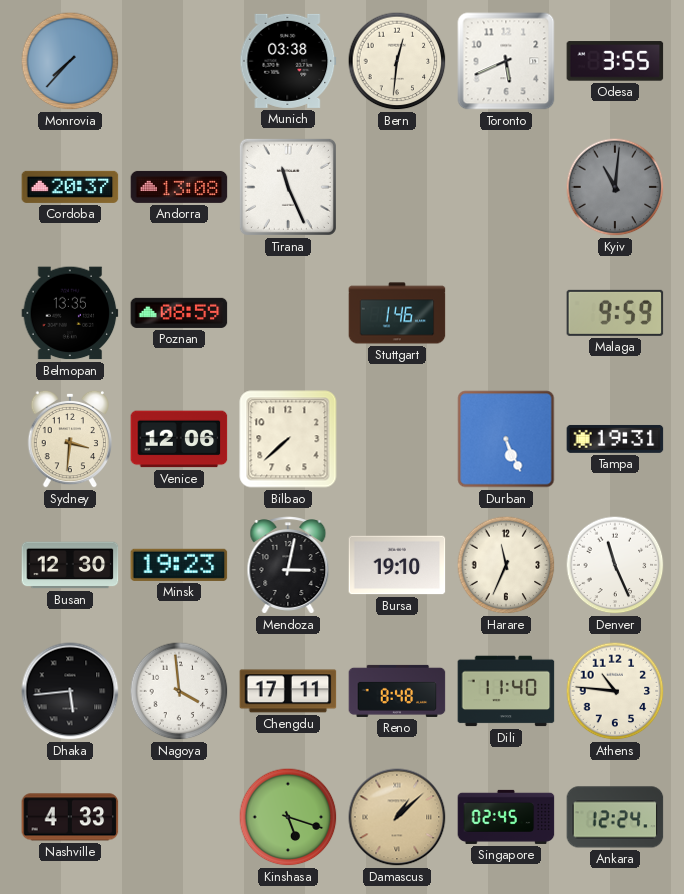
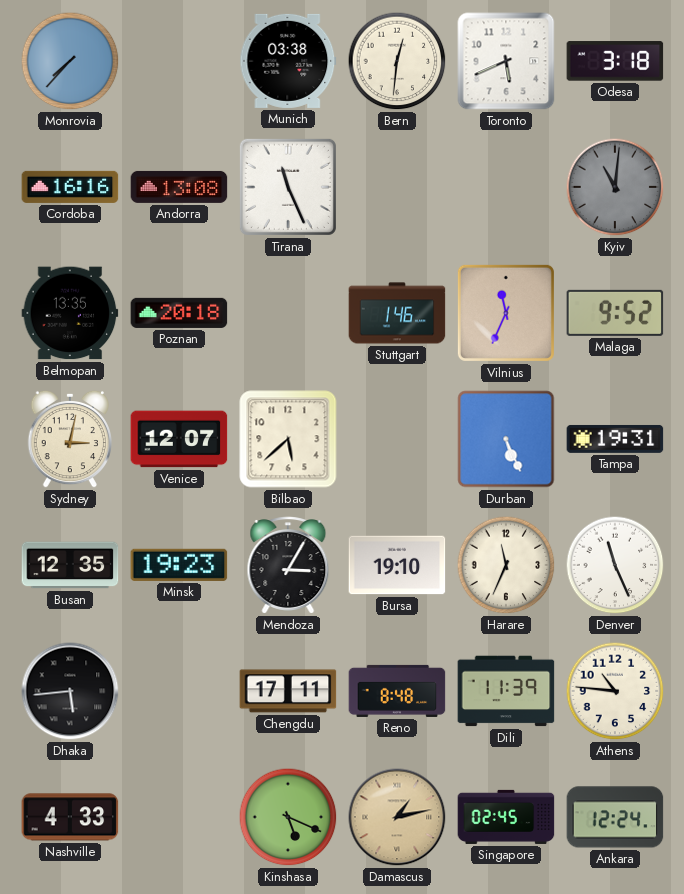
Odesa: 3:55 -> 3:18 (615, 61)
Cordoba: 20:37 -> 16:16 (70, 187)
Poznan: 08:59 -> 20:18 (179, 313)
Vilnius: none -> 11:34 (506, 313)
Malaga: 9:59 -> 9:52 (615, 313)
Sydney: 3:31 -> 3:02 (69, 439)
Venice: 12:06 -> 12:07 (179, 439)
Bilbao: 7:38 -> 5:38 (288, 439)
Busan: 12:30 -> 12:35 (70, 565)
Mendoza: 3:02 -> 3:05 (288, 565)
Nagoya: 3:59 -> none (179, 691)
Dili: 11:40 -> 11:39 (506, 691)
Kinshasa: 5:18 -> 5:19 (288, 817)
Damascus: 1:08 -> 1:13 (397, 817)
